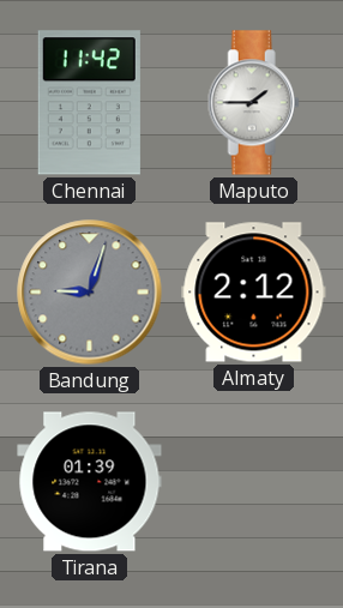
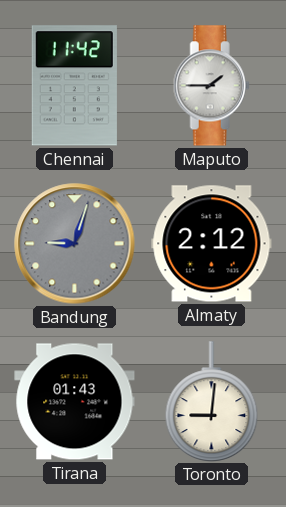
Tirana: 01:39 -> 01:43 (75, 402)
Toronto: none -> 9:01 (212, 401)
